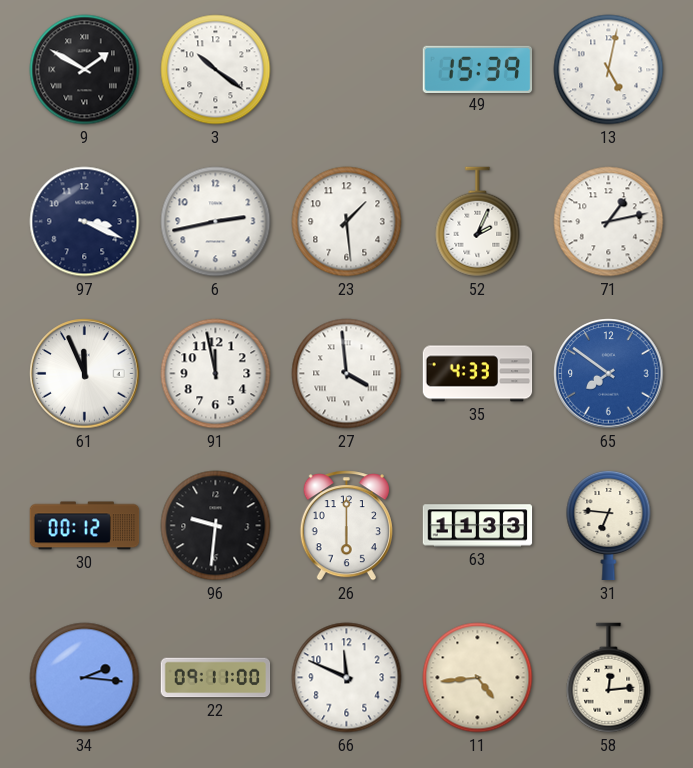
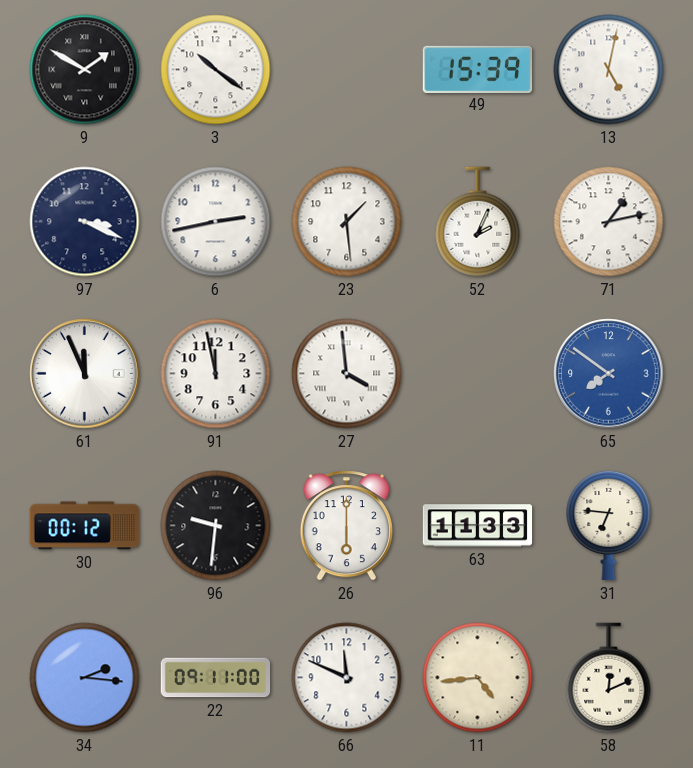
35: 4:33 -> none (478, 374)
58: 12:14 -> 12:11 (609, 678)
